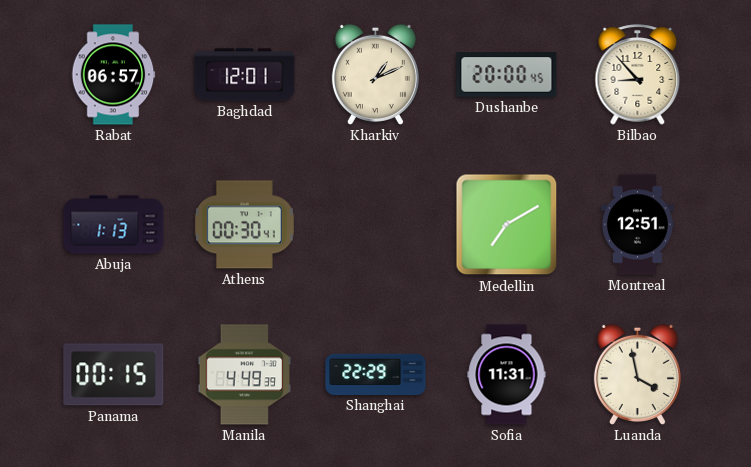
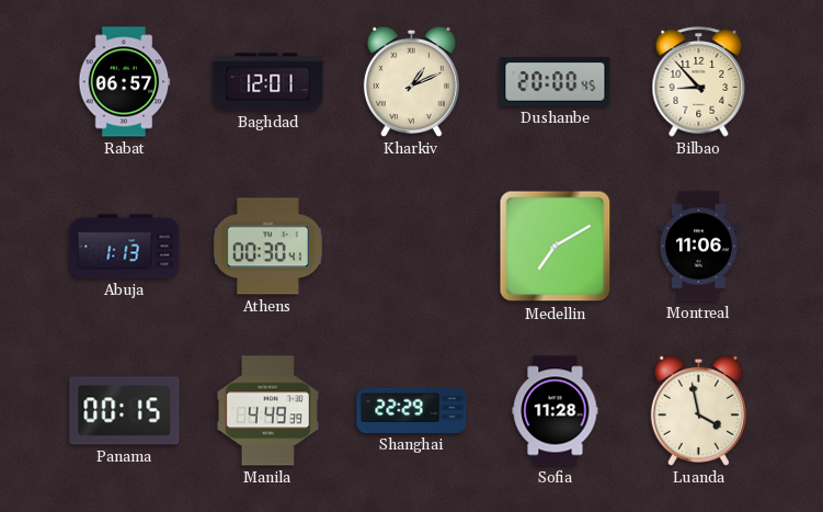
Montreal: 12:51 -> 11:06 (699, 247)
Sofia: 11:31 -> 11:28 (556, 411)
